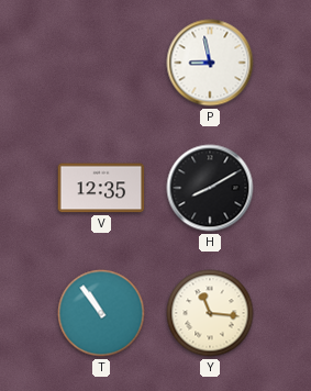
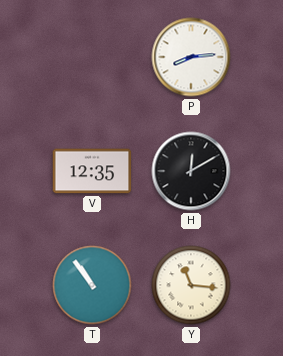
P: 8:58 -> 8:14 (191, 57)
H: 8:10 -> 12:10 (191, 171)
